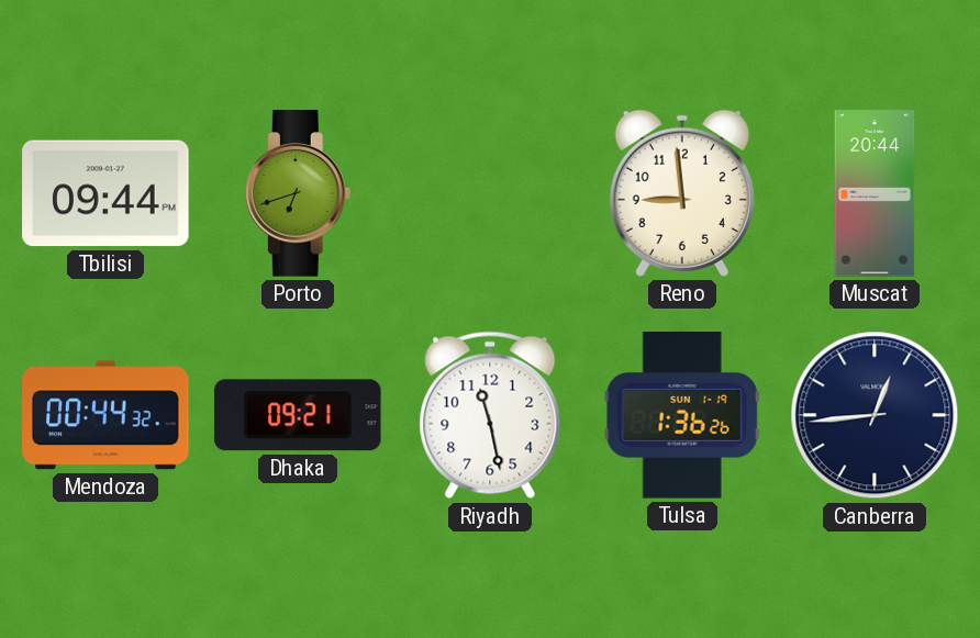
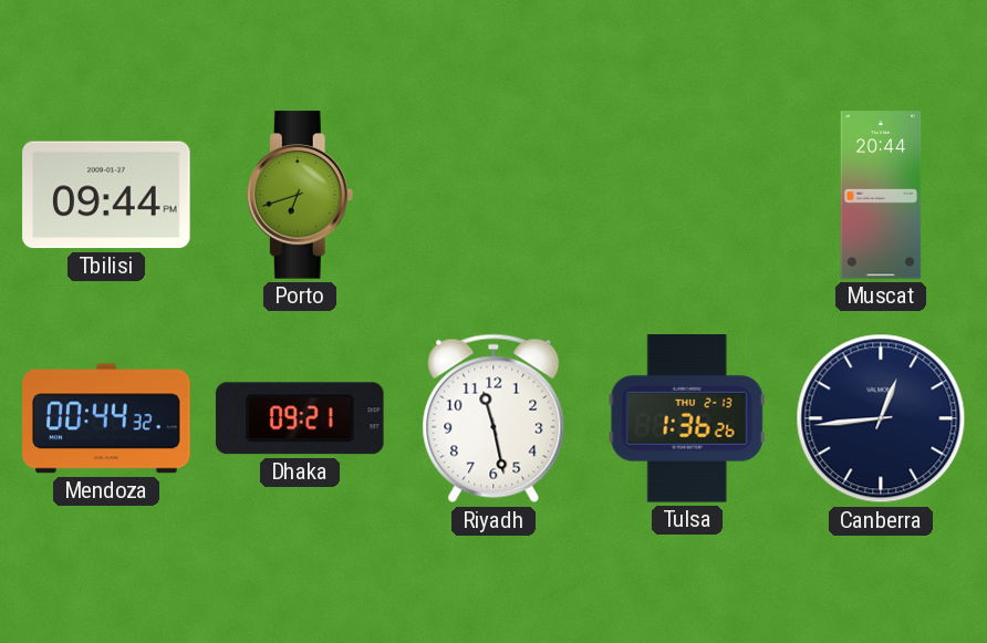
Reno: 8:59 -> none (682, 193)
Tulsa date: SUN 1-19 -> THU 2-13 (687, 418)
